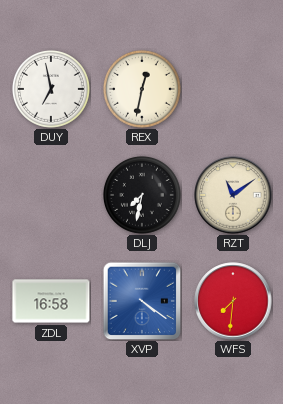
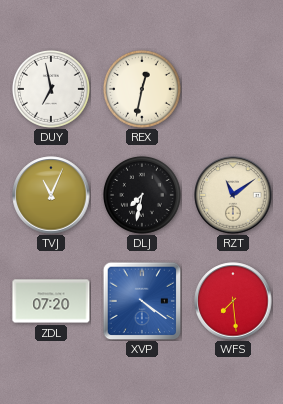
TVJ: none -> 11:04 (51, 195)
ZDL: 16:58 -> 07:20 (51, 301)
WFS: 7:31 -> 7:29 (233, 301)
